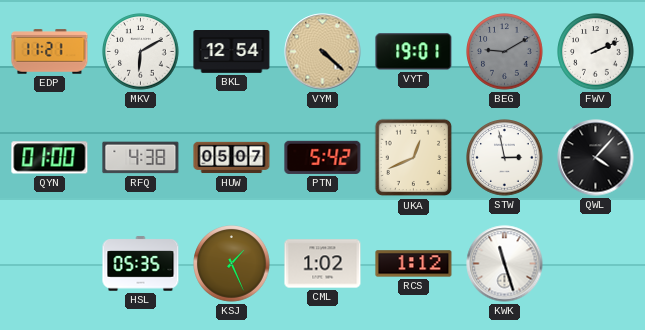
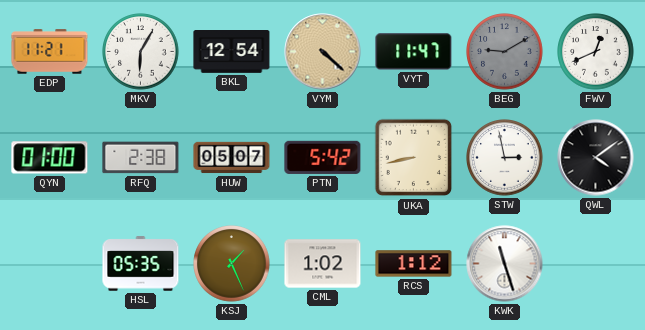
MKV: 6:10 -> 6:05 (141, 52)
VYT: 19:01 -> 11:47 (414, 52)
FWV: 2:11 -> 12:41 (596, 52)
RFQ: 4:38 -> 2:38 (141, 158)
UKA: 12:41 -> 8:43 (414, 158)
QWL: 4:07 -> 4:09 (596, 158)
